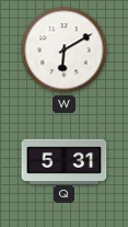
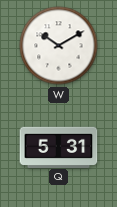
W: 6:10 -> 10:10 (59, 46)
